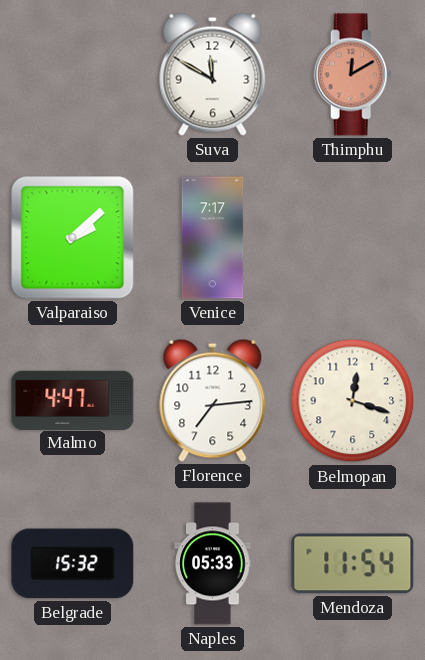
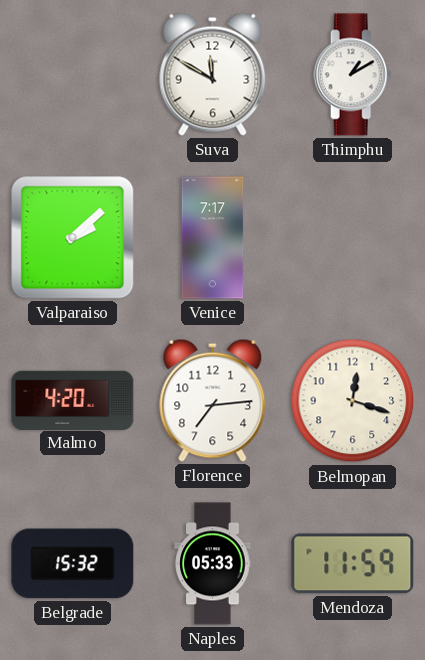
Thimphu: 12:10 -> 1:10 (353, 75)
Thimphu dial: salmon -> white (353, 75)
Malmo: 4:47 -> 4:20 (73, 400)
Mendoza: 11:54 -> 11:59 (353, 564)
